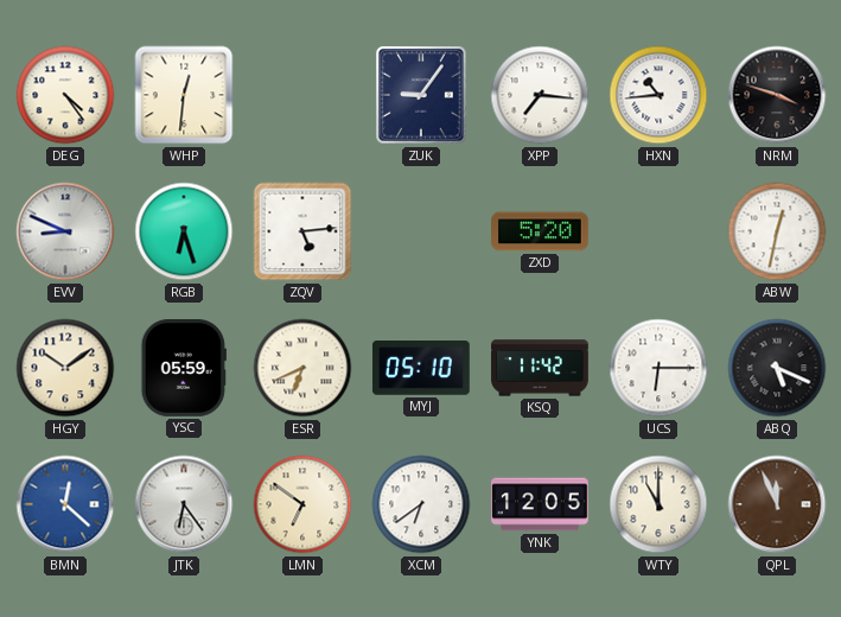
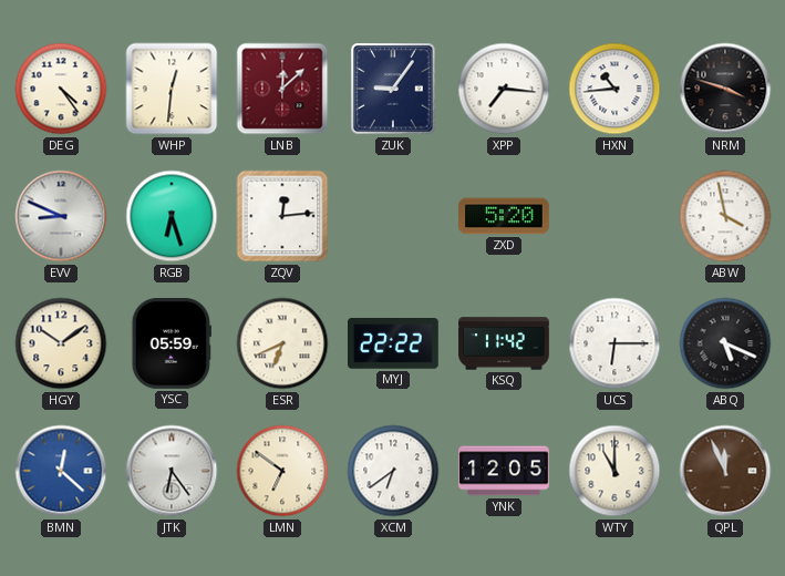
LNB: none -> 12:08 (282, 89)
ZQV: 5:14 -> 12:14 (282, 216)
ABW: 12:32 -> 3:58 (725, 216)
MYJ: 05:10 -> 22:22 (393, 344)
